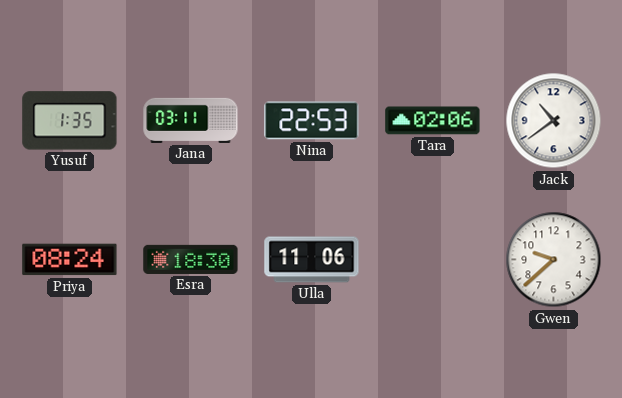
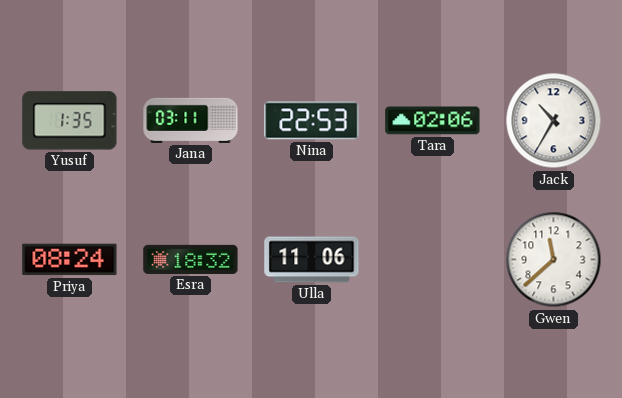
Jack: 10:39 -> 10:35 (554, 121)
Esra: 18:30 -> 18:32 (191, 259)
Gwen: 9:38 -> 11:38 (554, 260)
